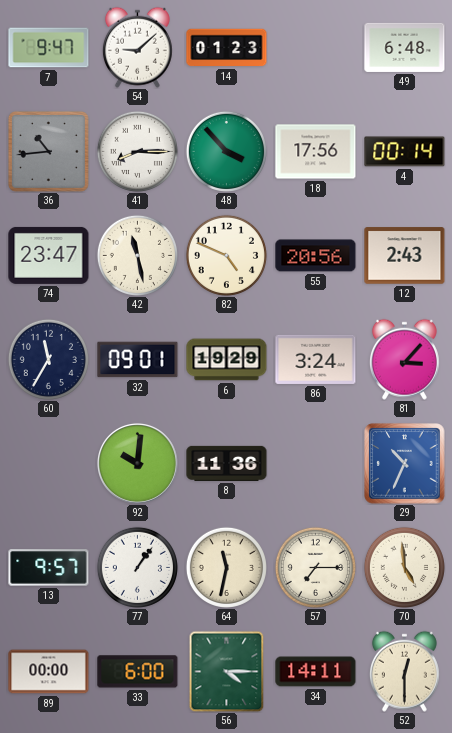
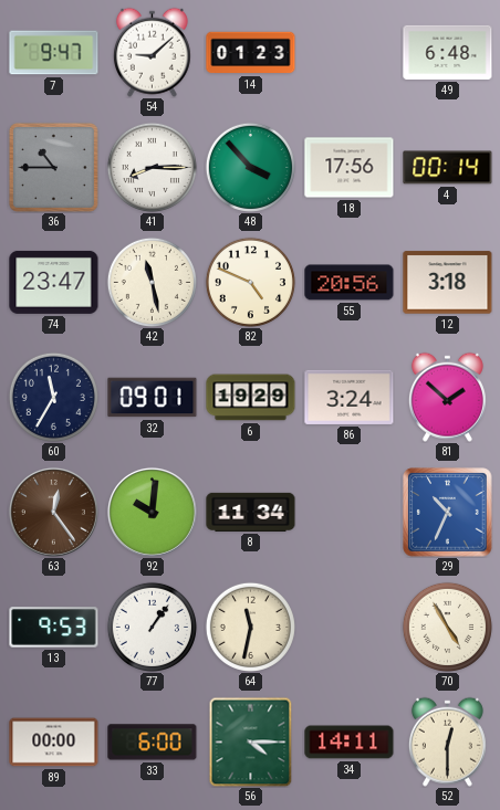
36: 10:44 -> 10:45 (53, 167)
12: 2:43 -> 3:18 (448, 283)
81: 3:07 -> 1:52 (447, 397)
63: none -> 12:24 (53, 512)
8: 11:36 -> 11:34 (251, 512)
13: 9:57 -> 9:53 (54, 628)
57: 7:15 -> none (315, 567)
70: 4:59 -> 4:55 (447, 627)
